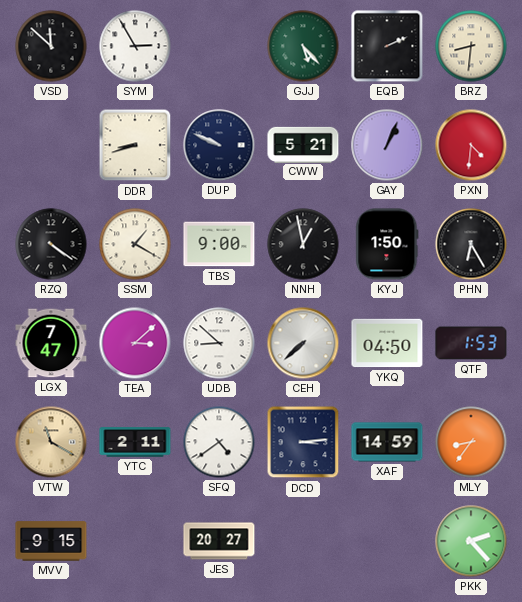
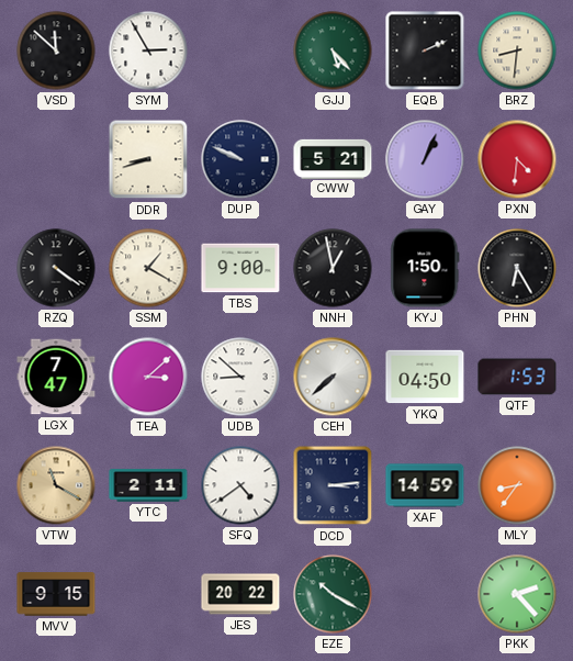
JES: 20:27 -> 20:22 (240, 594)
EZE: none -> 10:20 (333, 594)
